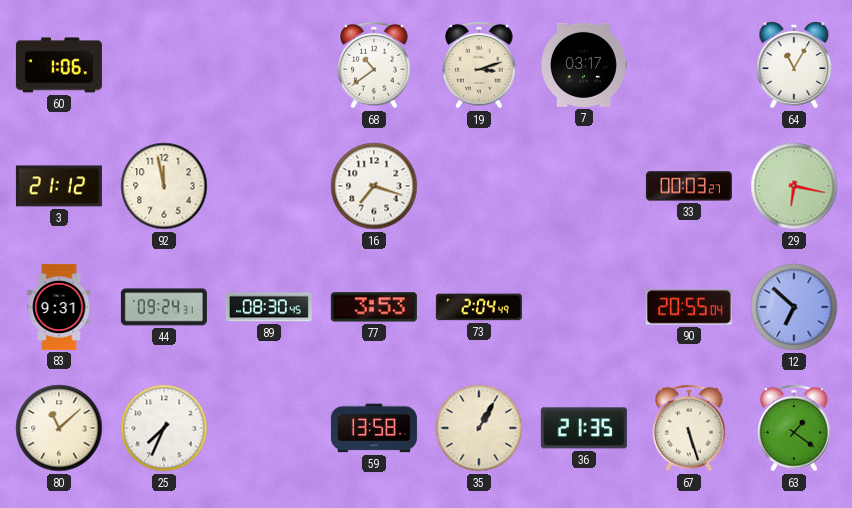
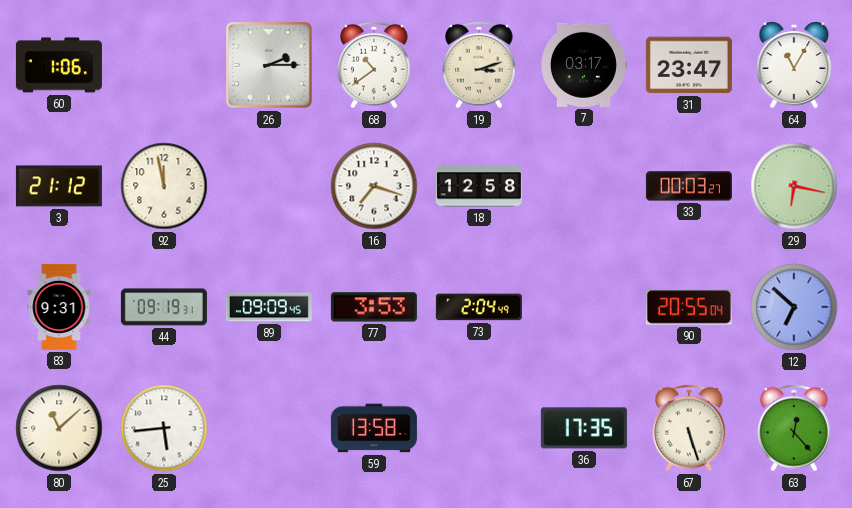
26: none -> 2:15 (269, 65)
31: none -> 23:47 (689, 65)
18: none -> 12:58 (479, 186)
44: 09:24 -> 09:19 (164, 307)
89: 08:30 -> 09:09 (269, 307)
25: 7:34 -> 5:44 (164, 428)
35: 1:05 -> none (479, 428)
36: 21:35 -> 17:35 (584, 428)
63: 1:21 -> 12:23 (794, 428)
